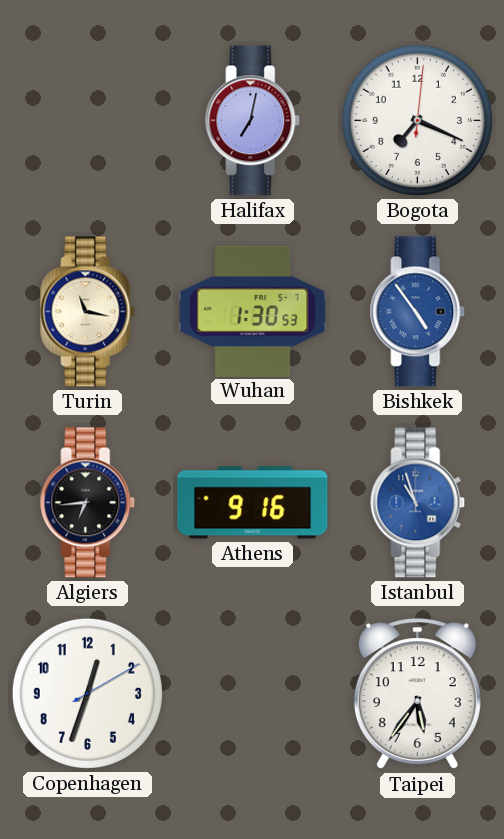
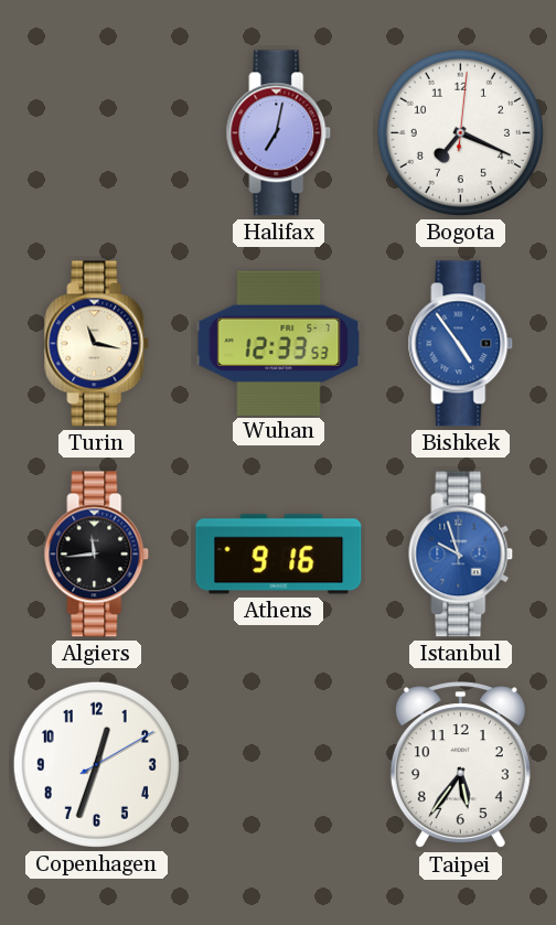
Wuhan: 1:30 -> 12:33 (279, 343)
Algiers: 6:44 -> 11:44 (97, 555)
Istanbul: 10:57 -> 9:57 (461, 555)
